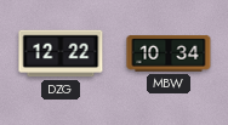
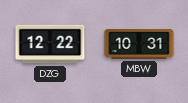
MBW: 10:34 -> 10:31 (139, 44)
